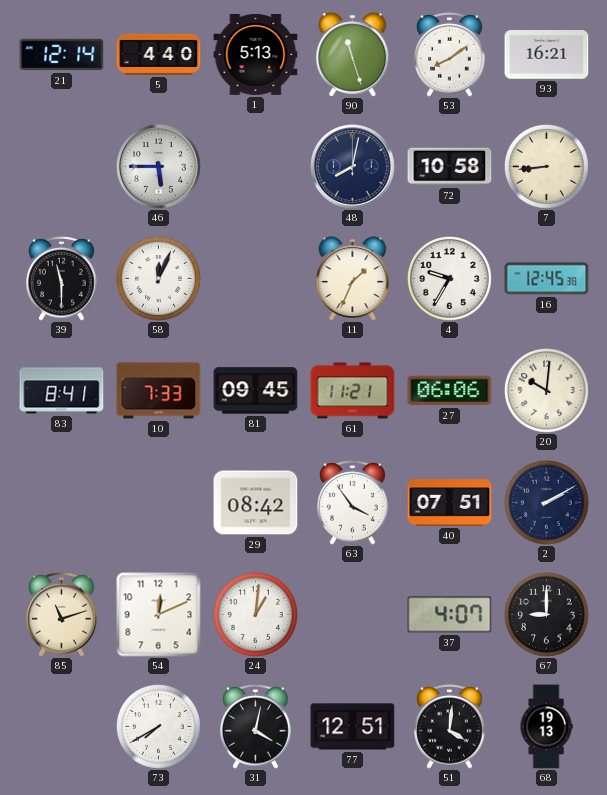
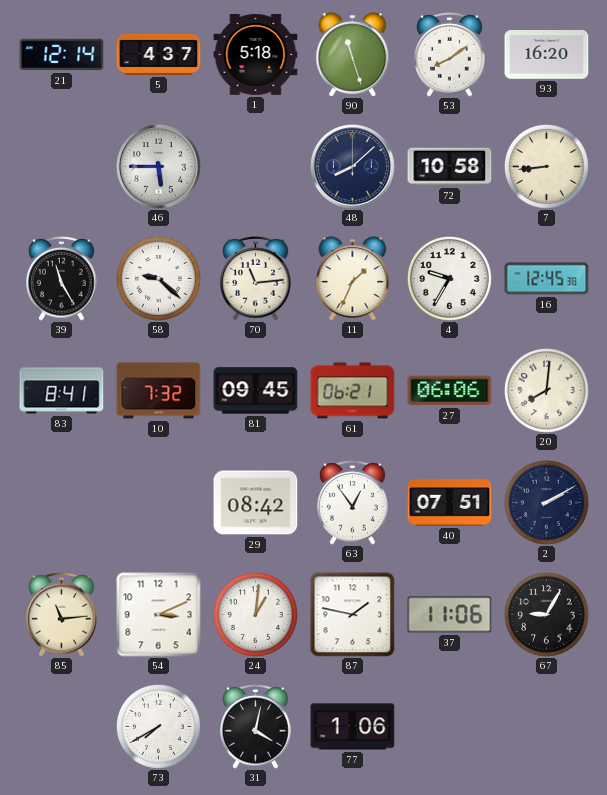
5: 4:40 -> 4:37 (159, 54)
1: 5:13 -> 5:18 (256, 54)
93: 16:21 -> 16:20 (547, 55)
48: 8:02 -> 8:08 (353, 167)
39: 11:30 -> 11:25 (62, 278)
58: 12:04 -> 9:22 (158, 278)
70: none -> 11:14 (256, 278)
10: 7:33 -> 7:32 (159, 391)
61: 11:21 -> 06:21 (353, 391)
20: 10:01 -> 8:01 (546, 390)
63: 3:54 -> 12:54 (353, 502)
85: 11:12 -> 11:14 (62, 614)
54: 12:11 -> 3:11 (159, 615)
87: none -> 1:47 (353, 615)
37: 4:07 -> 11:06 (450, 615)
67: 9:00 -> 9:05 (546, 614)
77: 12:51 -> 1:06 (353, 727)
51: 4:01 -> none (450, 726)
68: 19:13 -> none (546, 727)
